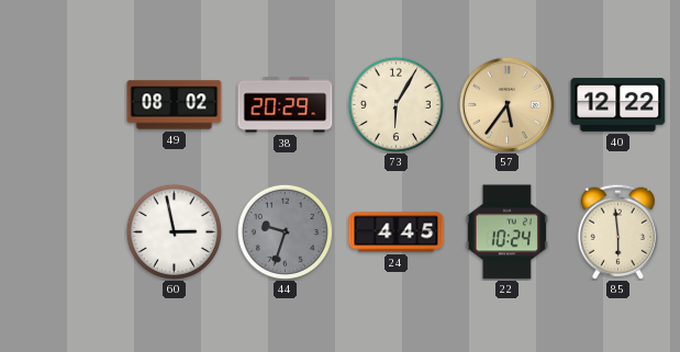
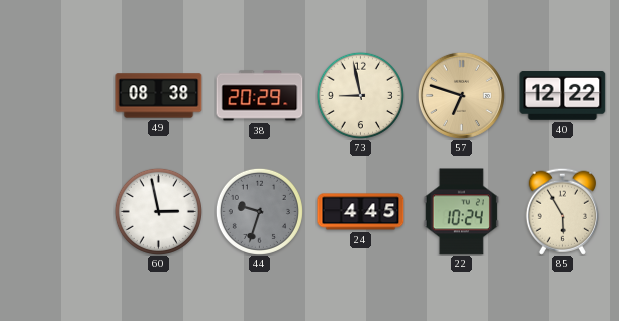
49: 08:02 -> 08:38 (159, 96)
73: 6:05 -> 8:58 (360, 95)
57: 5:36 -> 6:48 (461, 95)
85: 5:59 -> 5:55 (562, 211)
